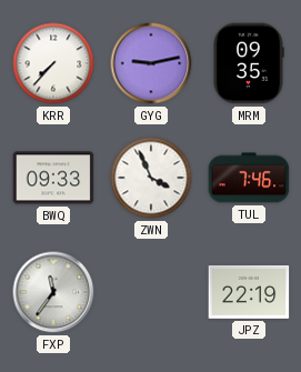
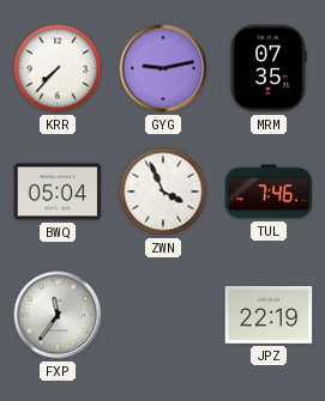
MRM: 09:35 -> 07:35 (269, 68)
BWQ: 09:33 -> 05:04 (58, 192)
